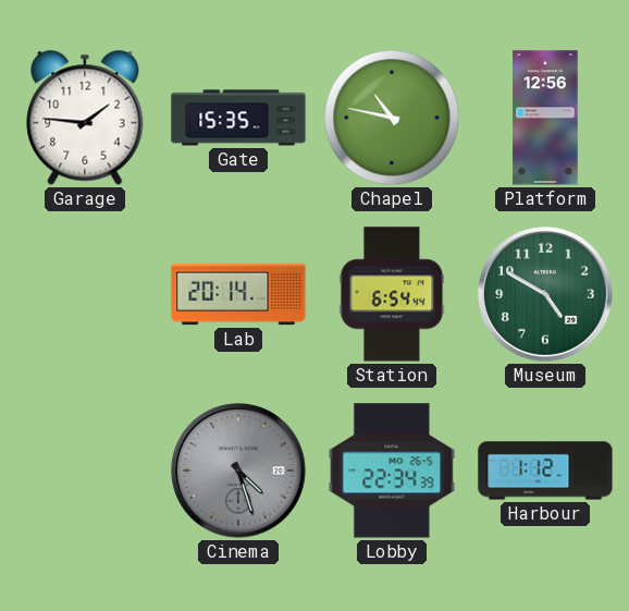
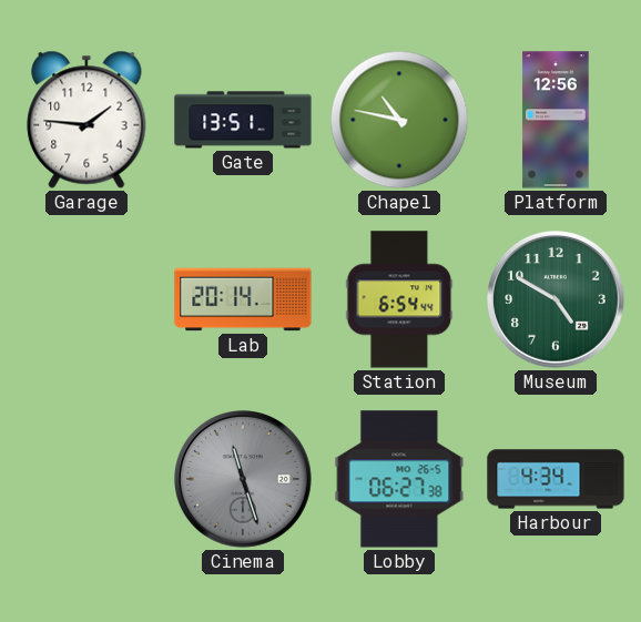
Gate: 15:35 -> 13:51 (243, 120)
Cinema: 4:27 -> 11:27 (244, 480)
Lobby: 22:34 -> 06:27 (399, 479)
Harbour: 1:12 -> 4:34 (556, 479)
